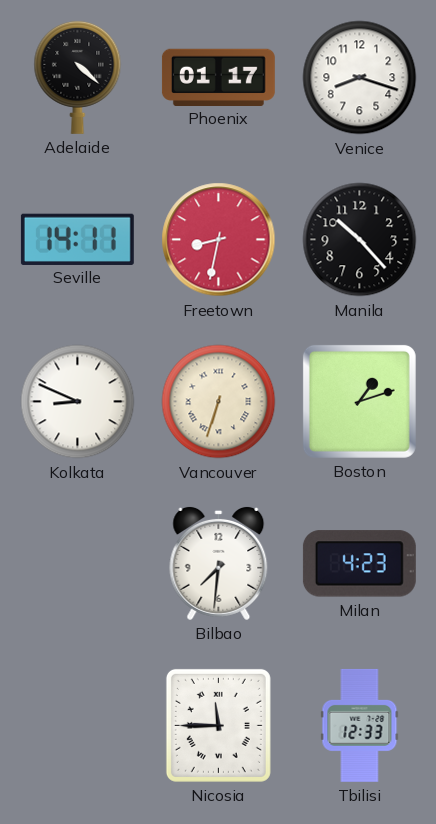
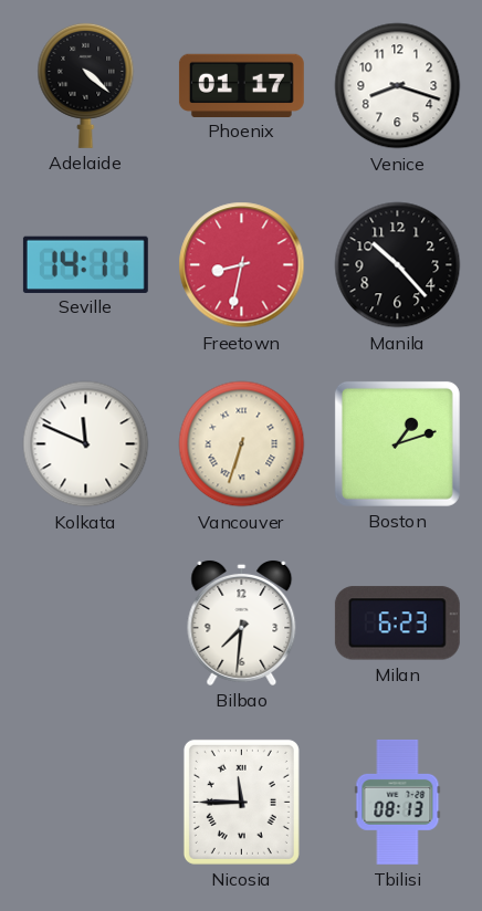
Kolkata: 8:49 -> 11:49 (86, 444)
Milan: 4:23 -> 6:23 (397, 624)
Tbilisi: 12:33 -> 08:13 (398, 802)
